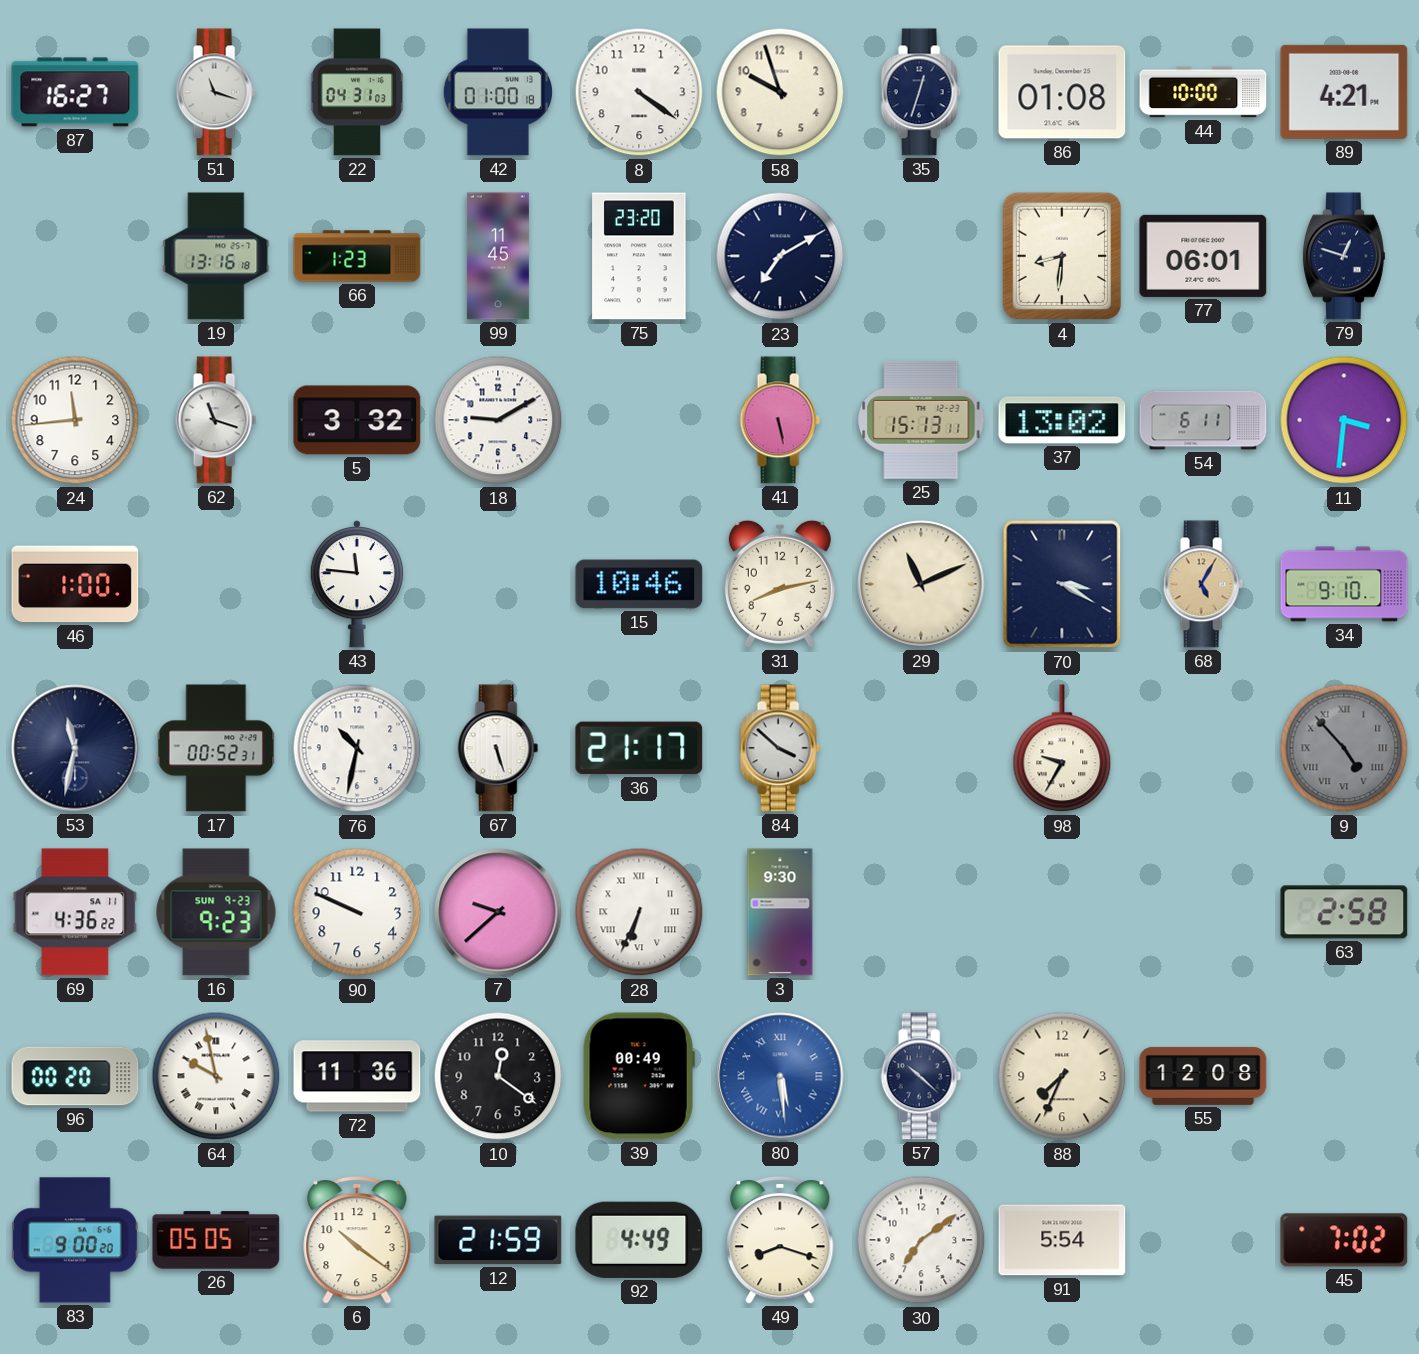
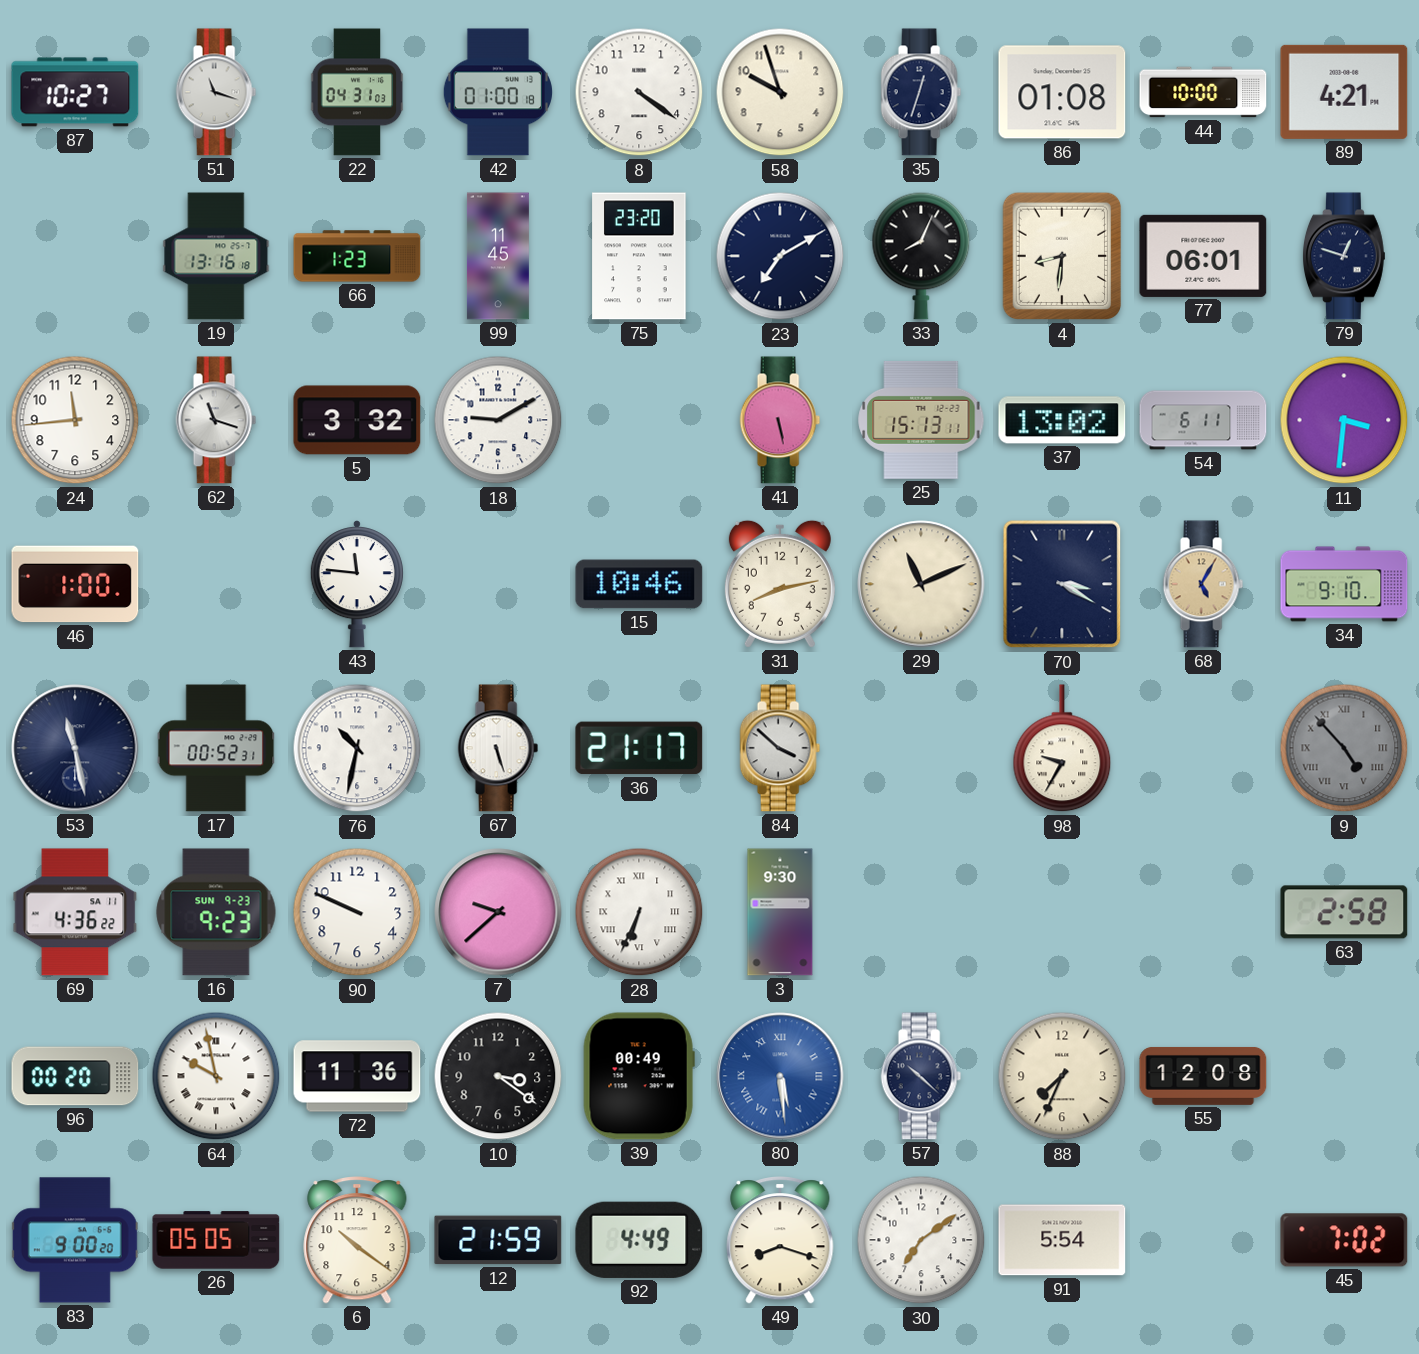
87: 16:27 -> 10:27 (75, 92)
33: none -> 8:04 (921, 256)
53: 11:32 -> 11:28 (75, 748)
10: 12:21 -> 3:21 (498, 1076)
